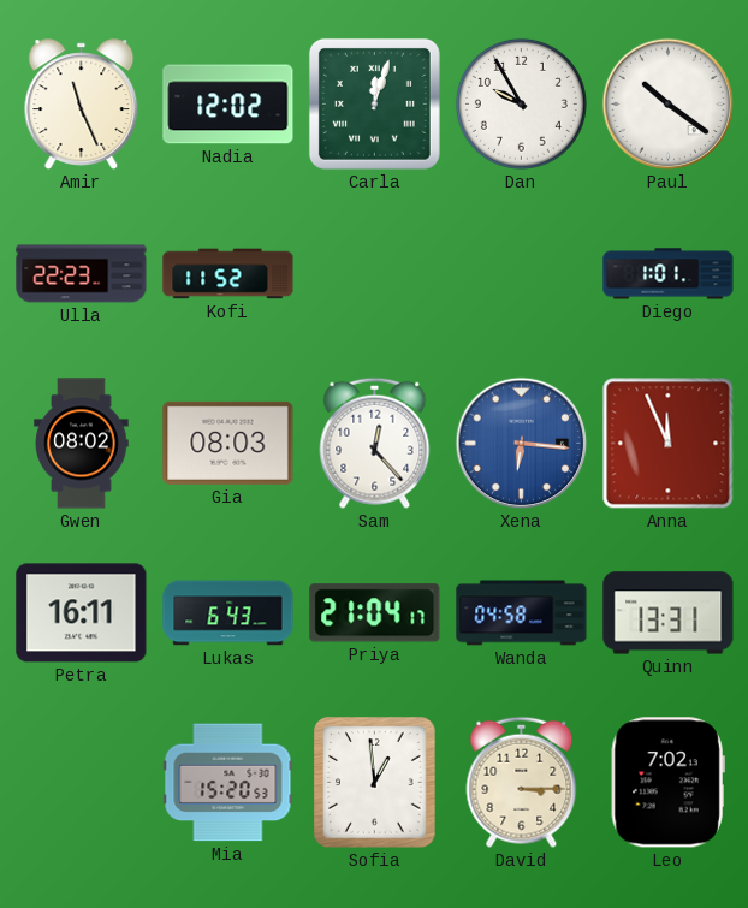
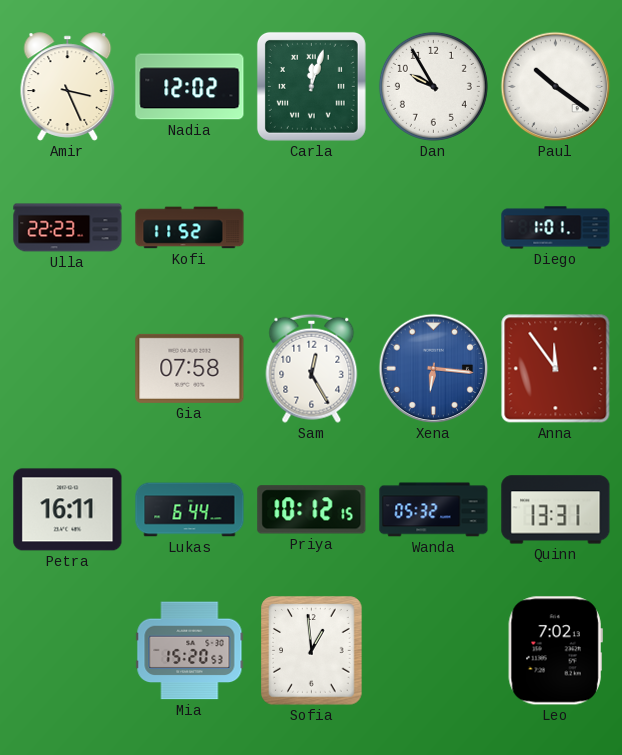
Amir: 11:26 -> 3:26 (68, 87)
Gwen: 08:02 -> none (82, 444)
Gia: 08:03 -> 07:58 (190, 368)
Sam: 12:23 -> 12:25 (312, 368)
Anna: 11:56 -> 11:54 (556, 369)
Lukas: 6:43 -> 6:44 (190, 510)
Priya: 21:04 -> 10:12 (312, 510)
Wanda: 04:58 -> 05:32 (434, 510)
David: 3:15 -> none (522, 782)
